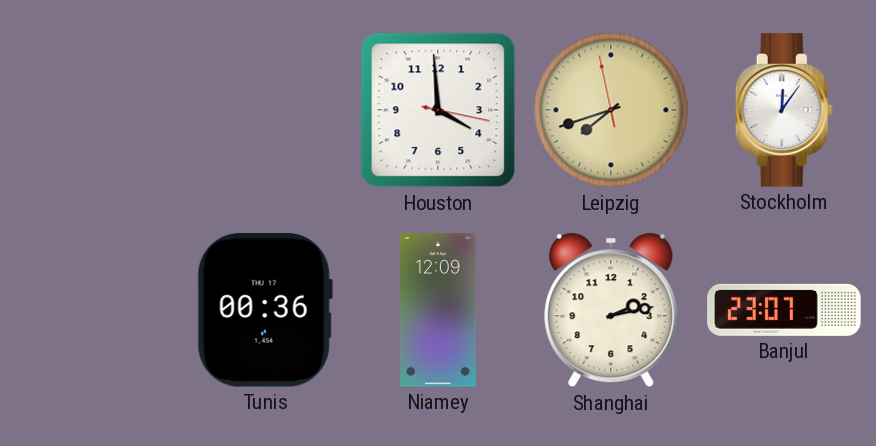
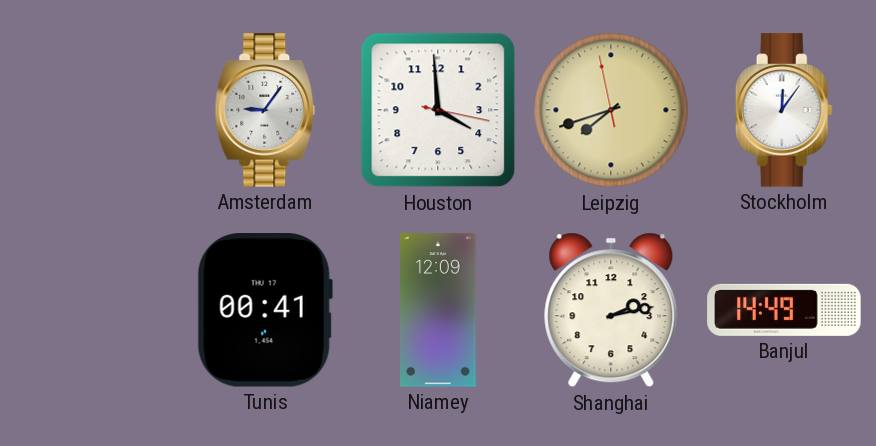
Amsterdam: none -> 9:06 (265, 110)
Tunis: 00:36 -> 00:41 (265, 311)
Banjul: 23:07 -> 14:49 (784, 310)
